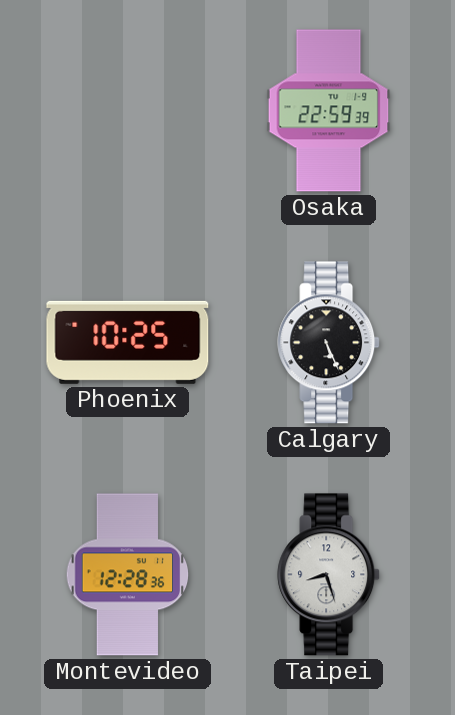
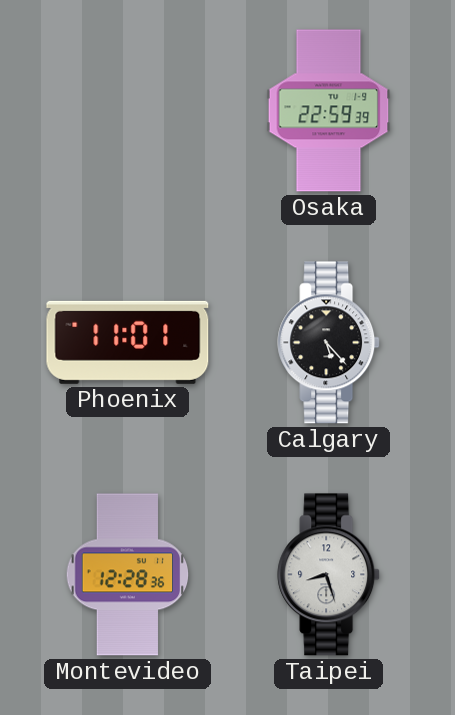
Phoenix: 10:25 -> 11:01 (128, 342)
Calgary: 5:26 -> 5:23 (329, 343)
